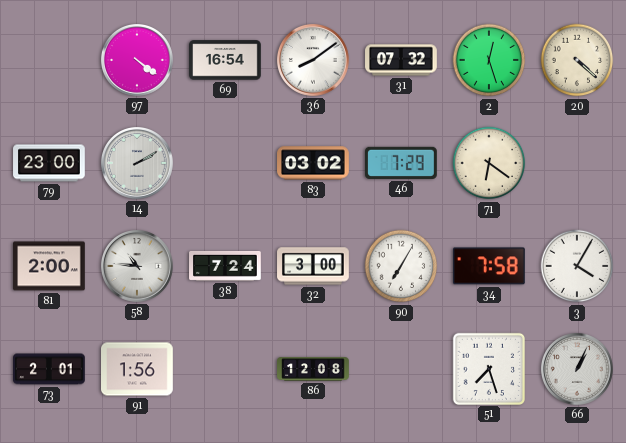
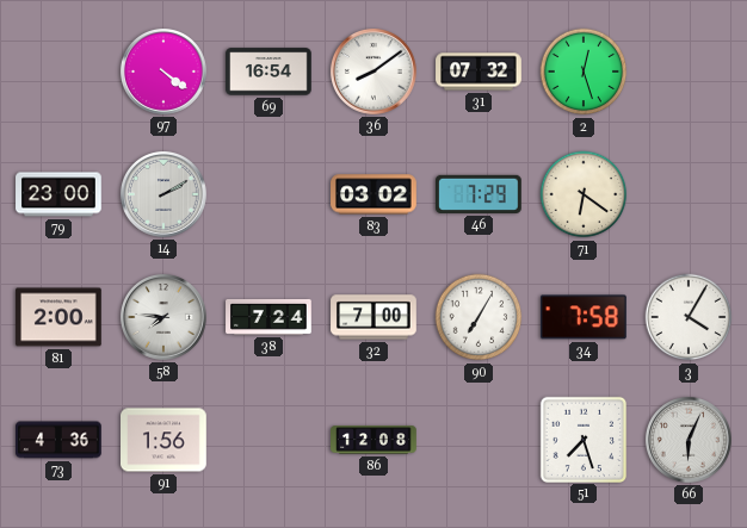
20: 4:22 -> none (577, 60)
58: 10:46 -> 7:46 (163, 317)
32: 3:00 -> 7:00 (373, 317)
73: 2:01 -> 4:36 (60, 440)
66: 1:04 -> 6:04 (689, 440)
